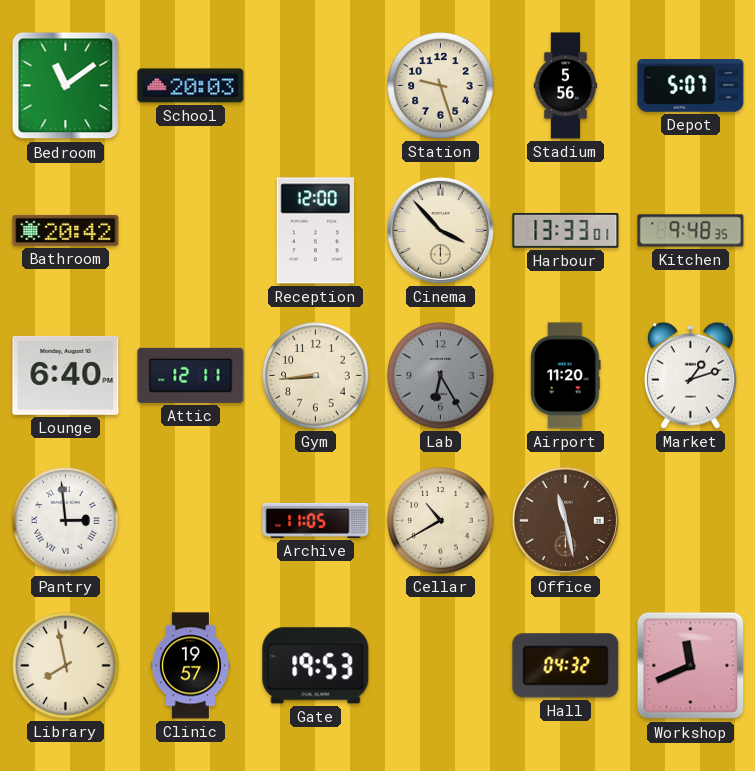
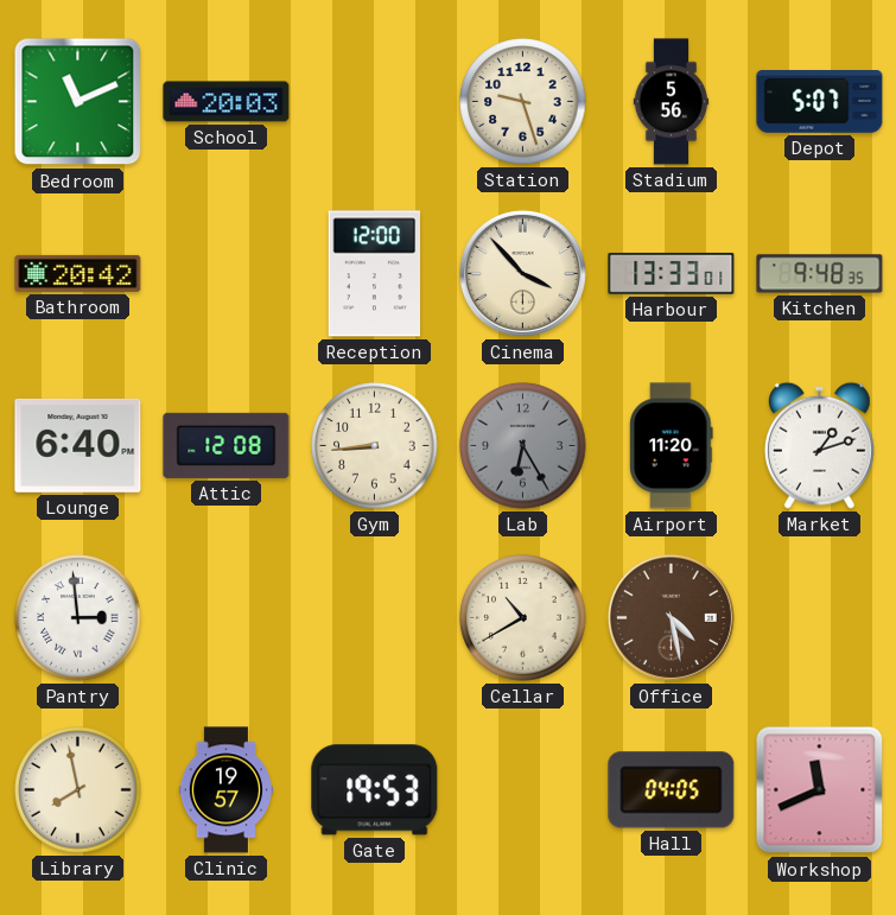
Bedroom: 11:09 -> 11:11 (78, 102)
Attic: 12:11 -> 12:08 (227, 445)
Archive: 11:05 -> none (316, 520)
Office: 11:28 -> 4:28 (671, 617)
Hall: 04:32 -> 04:05 (672, 790)
